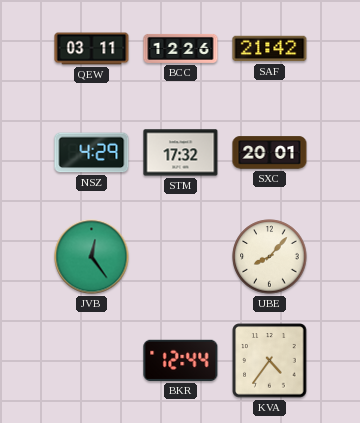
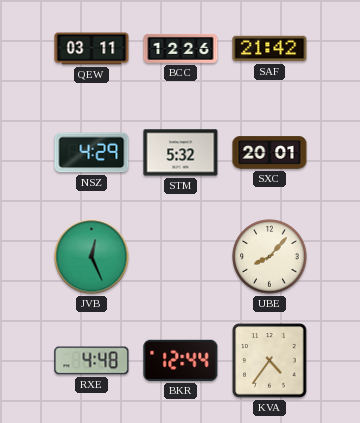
STM: 17:32 -> 5:32 (181, 153)
JVB: 12:24 -> 12:26 (92, 257)
RXE: none -> 4:48 (92, 361)
